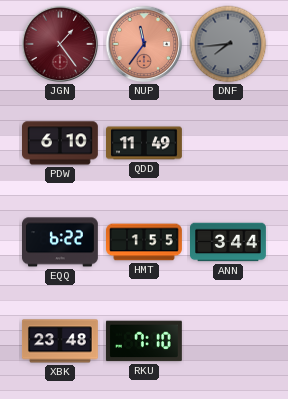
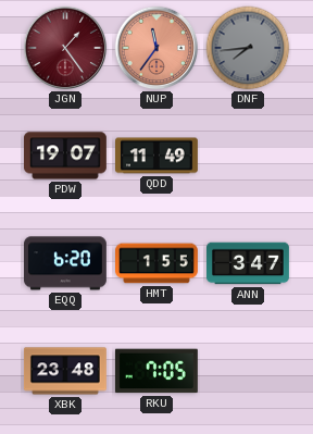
PDW: 6:10 -> 19:07 (66, 156)
EQQ: 6:22 -> 6:20 (66, 263)
ANN: 3:44 -> 3:47 (249, 263)
RKU: 7:10 -> 7:05 (156, 371)
